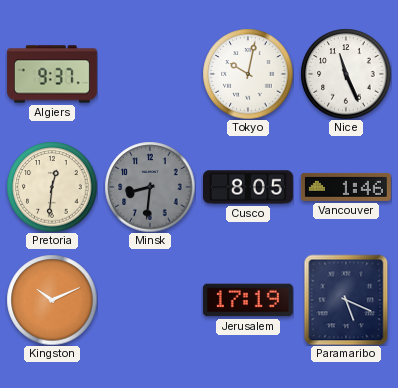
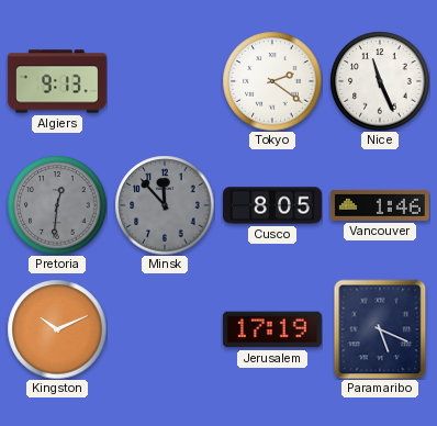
Algiers: 9:37 -> 9:13 (57, 81)
Tokyo: 10:02 -> 2:21 (272, 81)
Pretoria dial: cream -> grey (57, 205)
Minsk: 8:31 -> 11:53 (165, 205)
